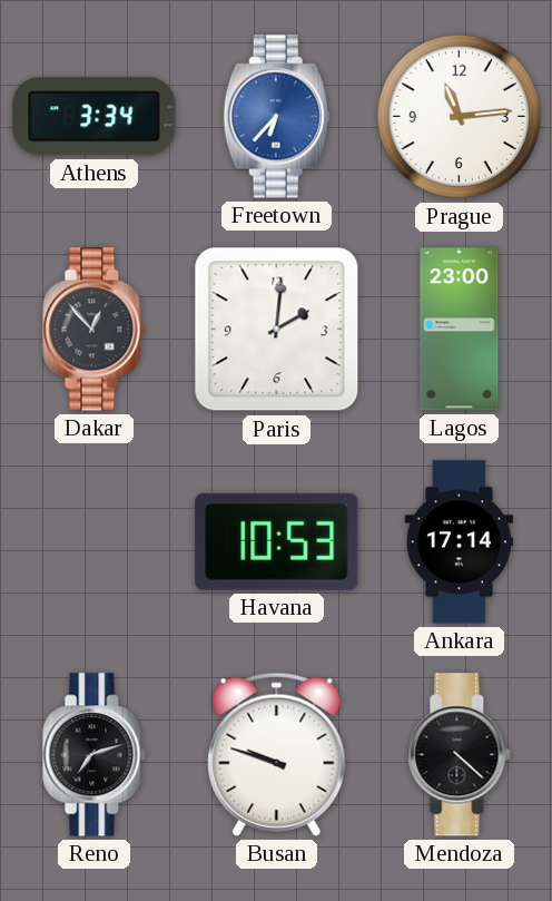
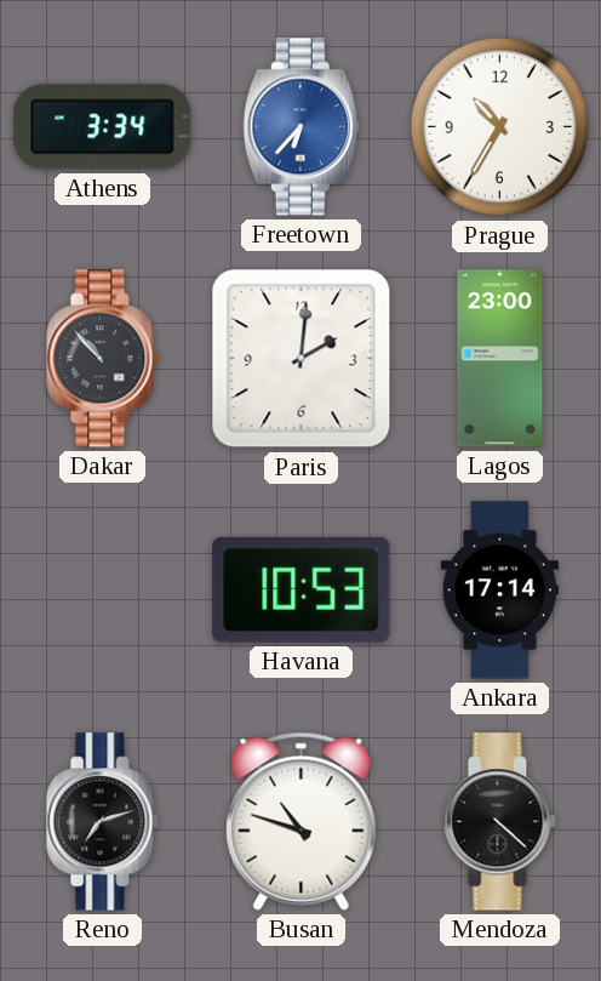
Prague: 11:14 -> 10:35 (500, 127)
Dakar: 12:53 -> 10:53 (103, 359)
Busan: 9:48 -> 10:48 (302, 821)
